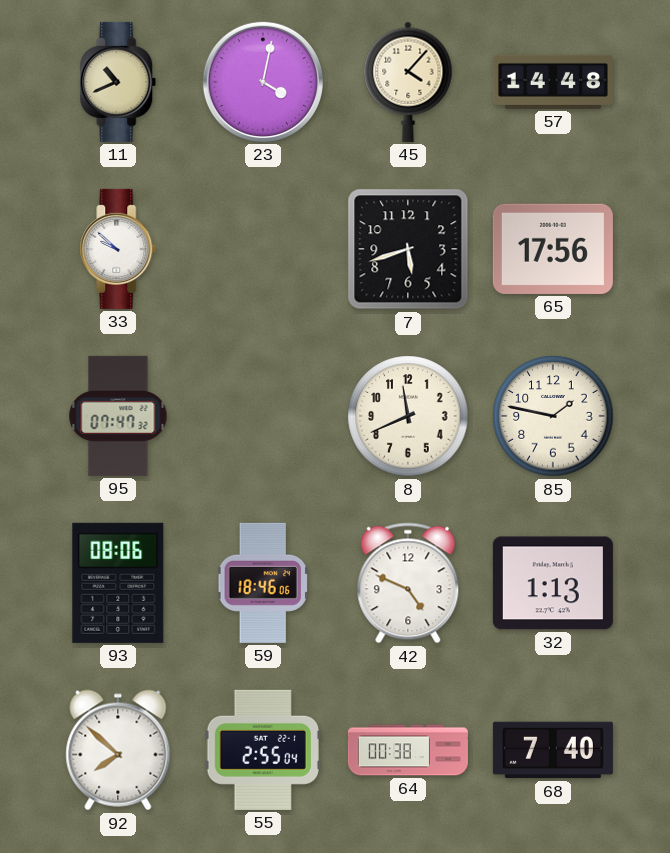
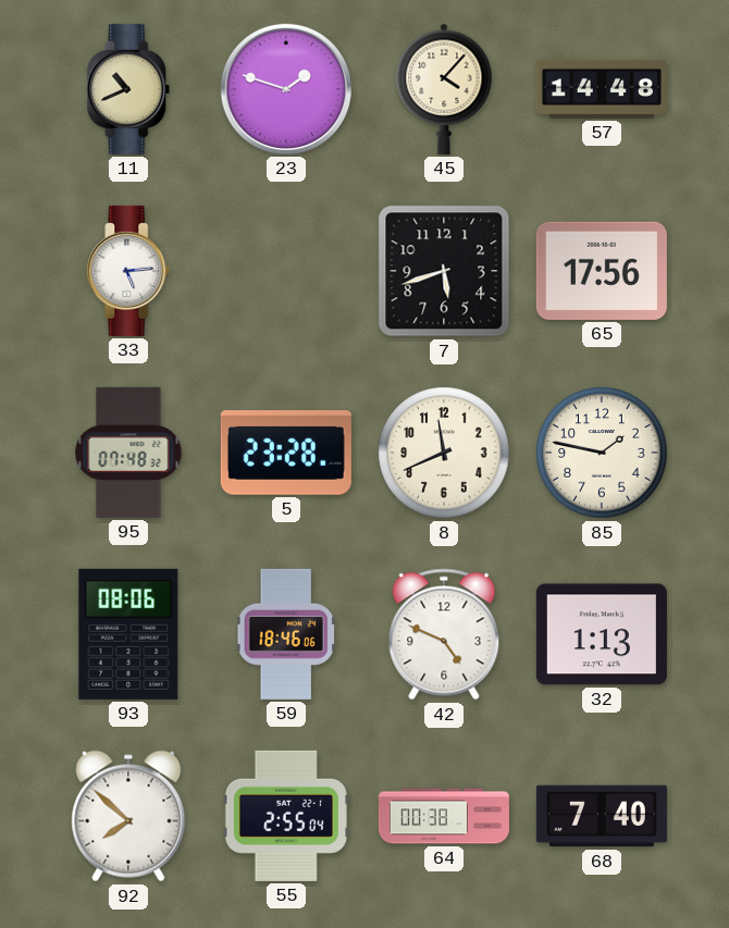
23: 4:02 -> 1:48 (286, 89)
33: 9:52 -> 5:14 (128, 271)
95: 07:47 -> 07:48 (128, 453)
5: none -> 23:28 (286, 454)
